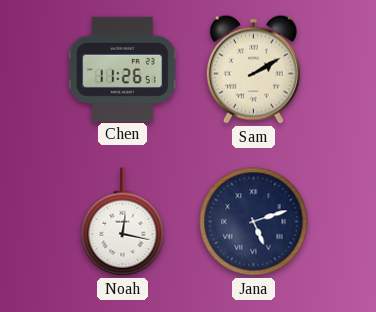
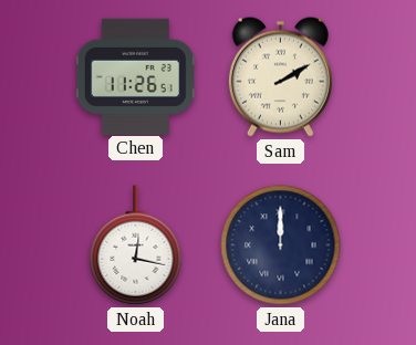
Jana: 5:12 -> 12:00 (281, 245)
